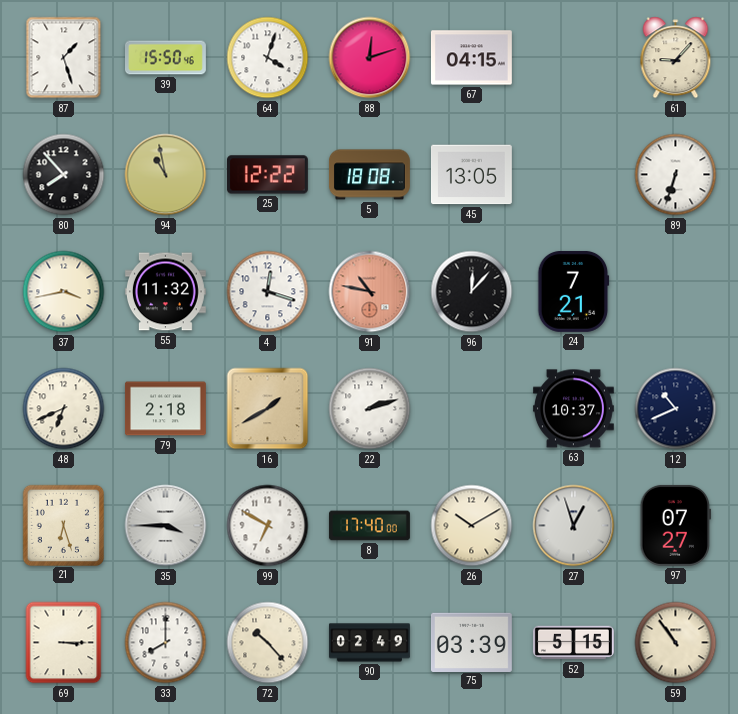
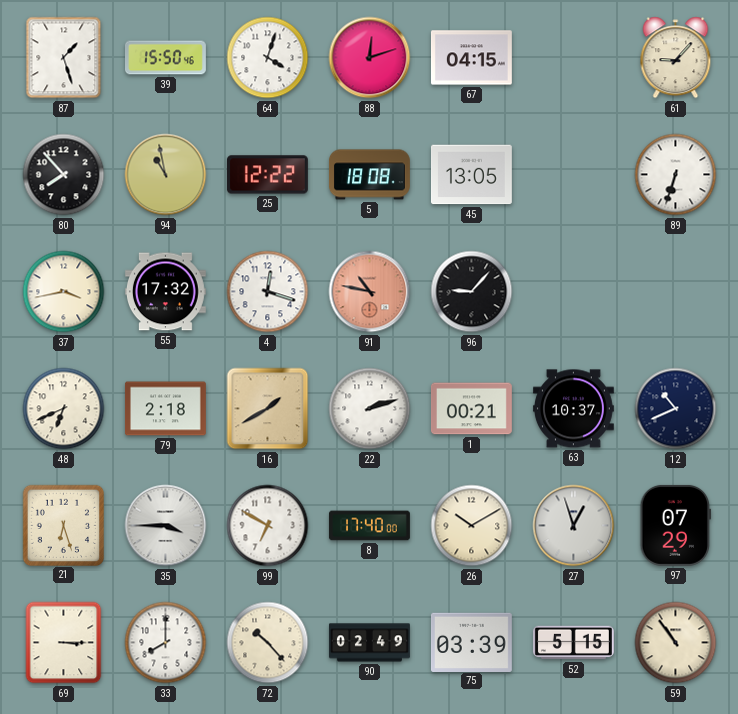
55: 11:32 -> 17:32 (165, 292)
96: 12:07 -> 9:07 (472, 292)
24: 7:21 -> none (574, 291)
1: none -> 00:21 (471, 409)
97: 07:27 -> 07:29 (676, 525)
